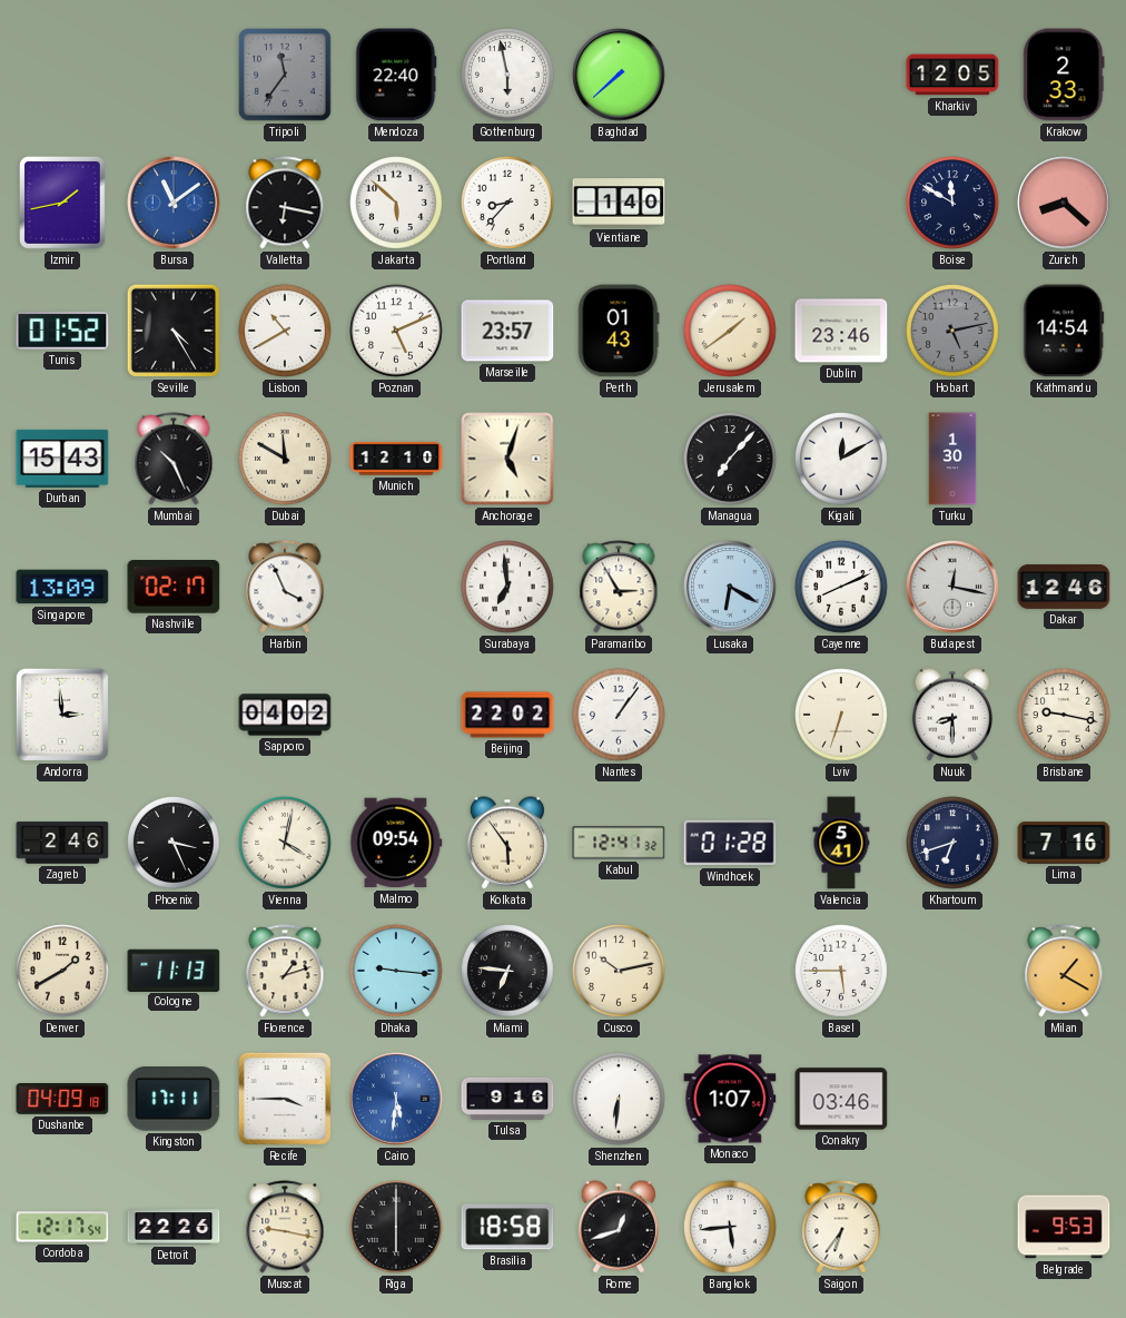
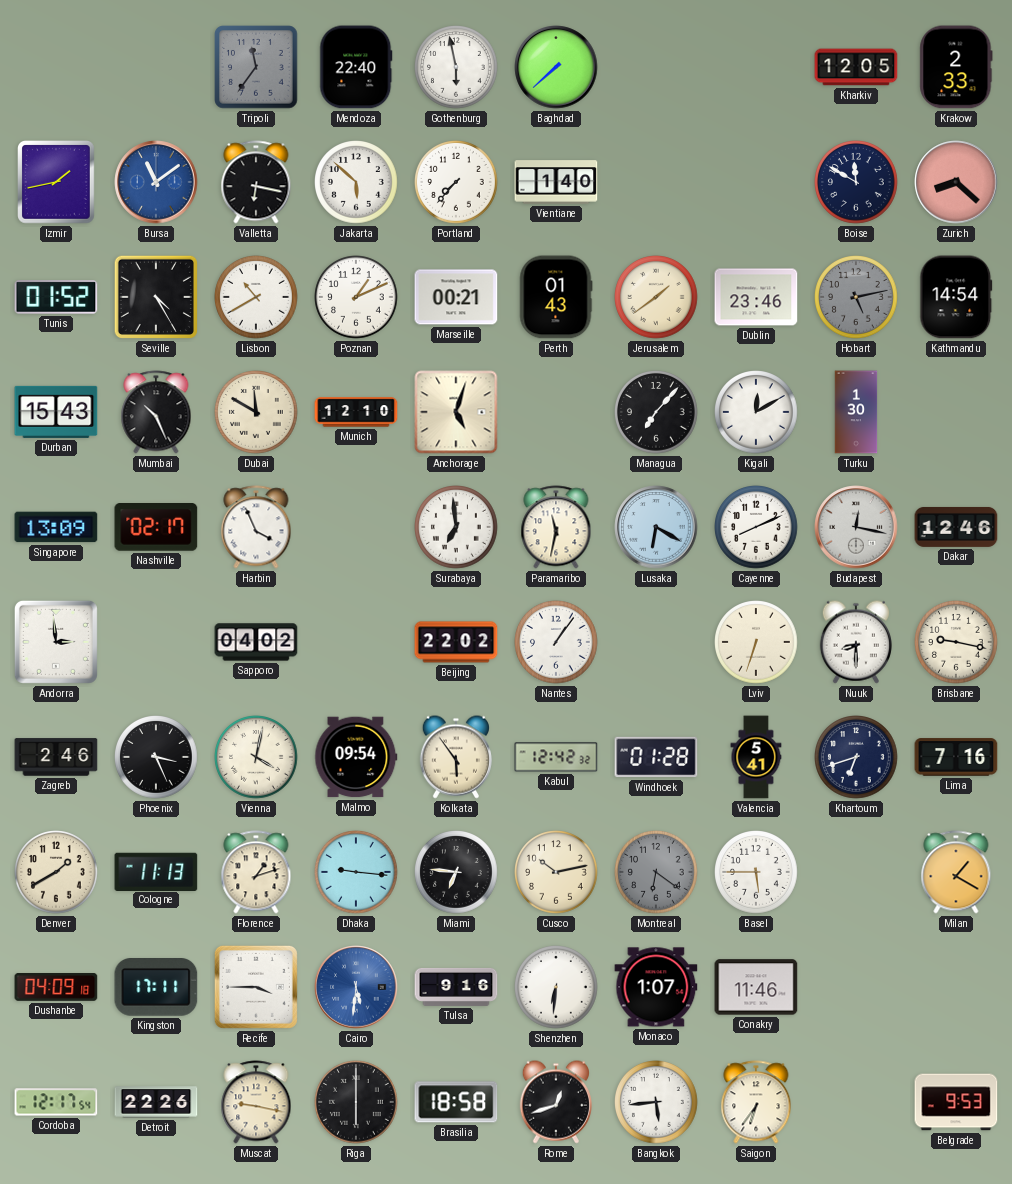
Portland: 8:37 -> 7:37 (457, 183)
Poznan: 5:11 -> 1:11 (357, 298)
Marseille: 23:57 -> 00:21 (456, 297)
Paramaribo: 2:55 -> 11:32 (556, 527)
Kabul: 12:41 -> 12:42 (556, 757)
Montreal: none -> 6:21 (657, 873)
Conakry: 03:46 -> 11:46 (756, 987)
